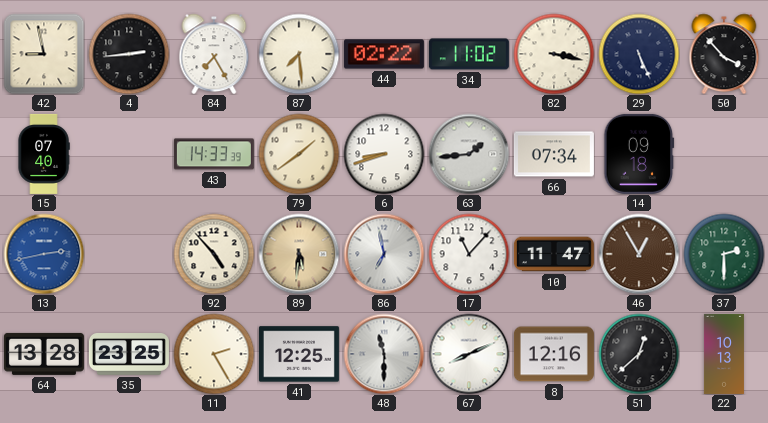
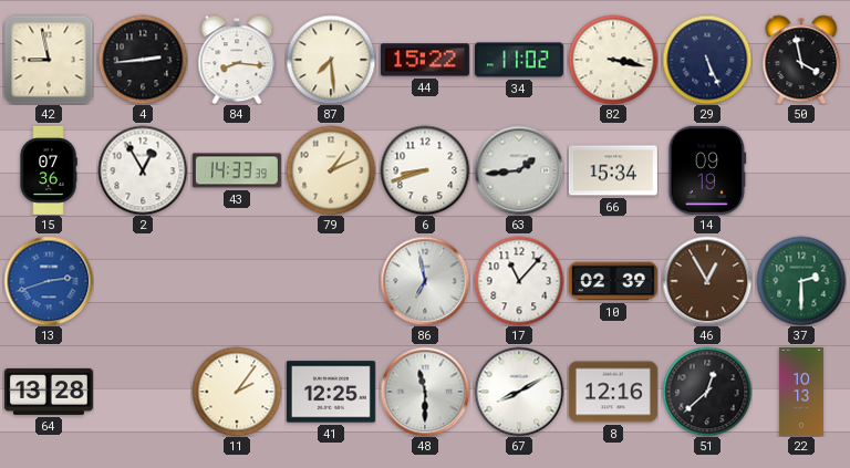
84: 7:25 -> 8:16 (237, 60)
44: 02:22 -> 15:22 (425, 60)
50: 3:53 -> 3:58 (801, 60)
15: 07:40 -> 07:36 (49, 170)
2: none -> 12:55 (143, 170)
79: 1:39 -> 1:11 (331, 170)
66: 07:34 -> 15:34 (613, 170)
14: 09:18 -> 09:19 (707, 170)
13: 2:43 -> 2:42 (49, 281)
92: 4:53 -> none (214, 254)
89: 5:31 -> none (299, 254)
10: 11:47 -> 02:39 (613, 281)
35: 23:25 -> none (129, 355)
11: 2:25 -> 2:06 (237, 392)
67: 8:11 -> 8:10 (519, 392)
